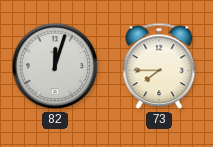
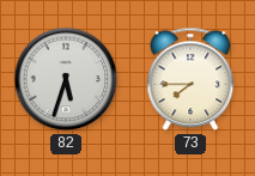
82: 12:03 -> 5:33 (66, 79)
